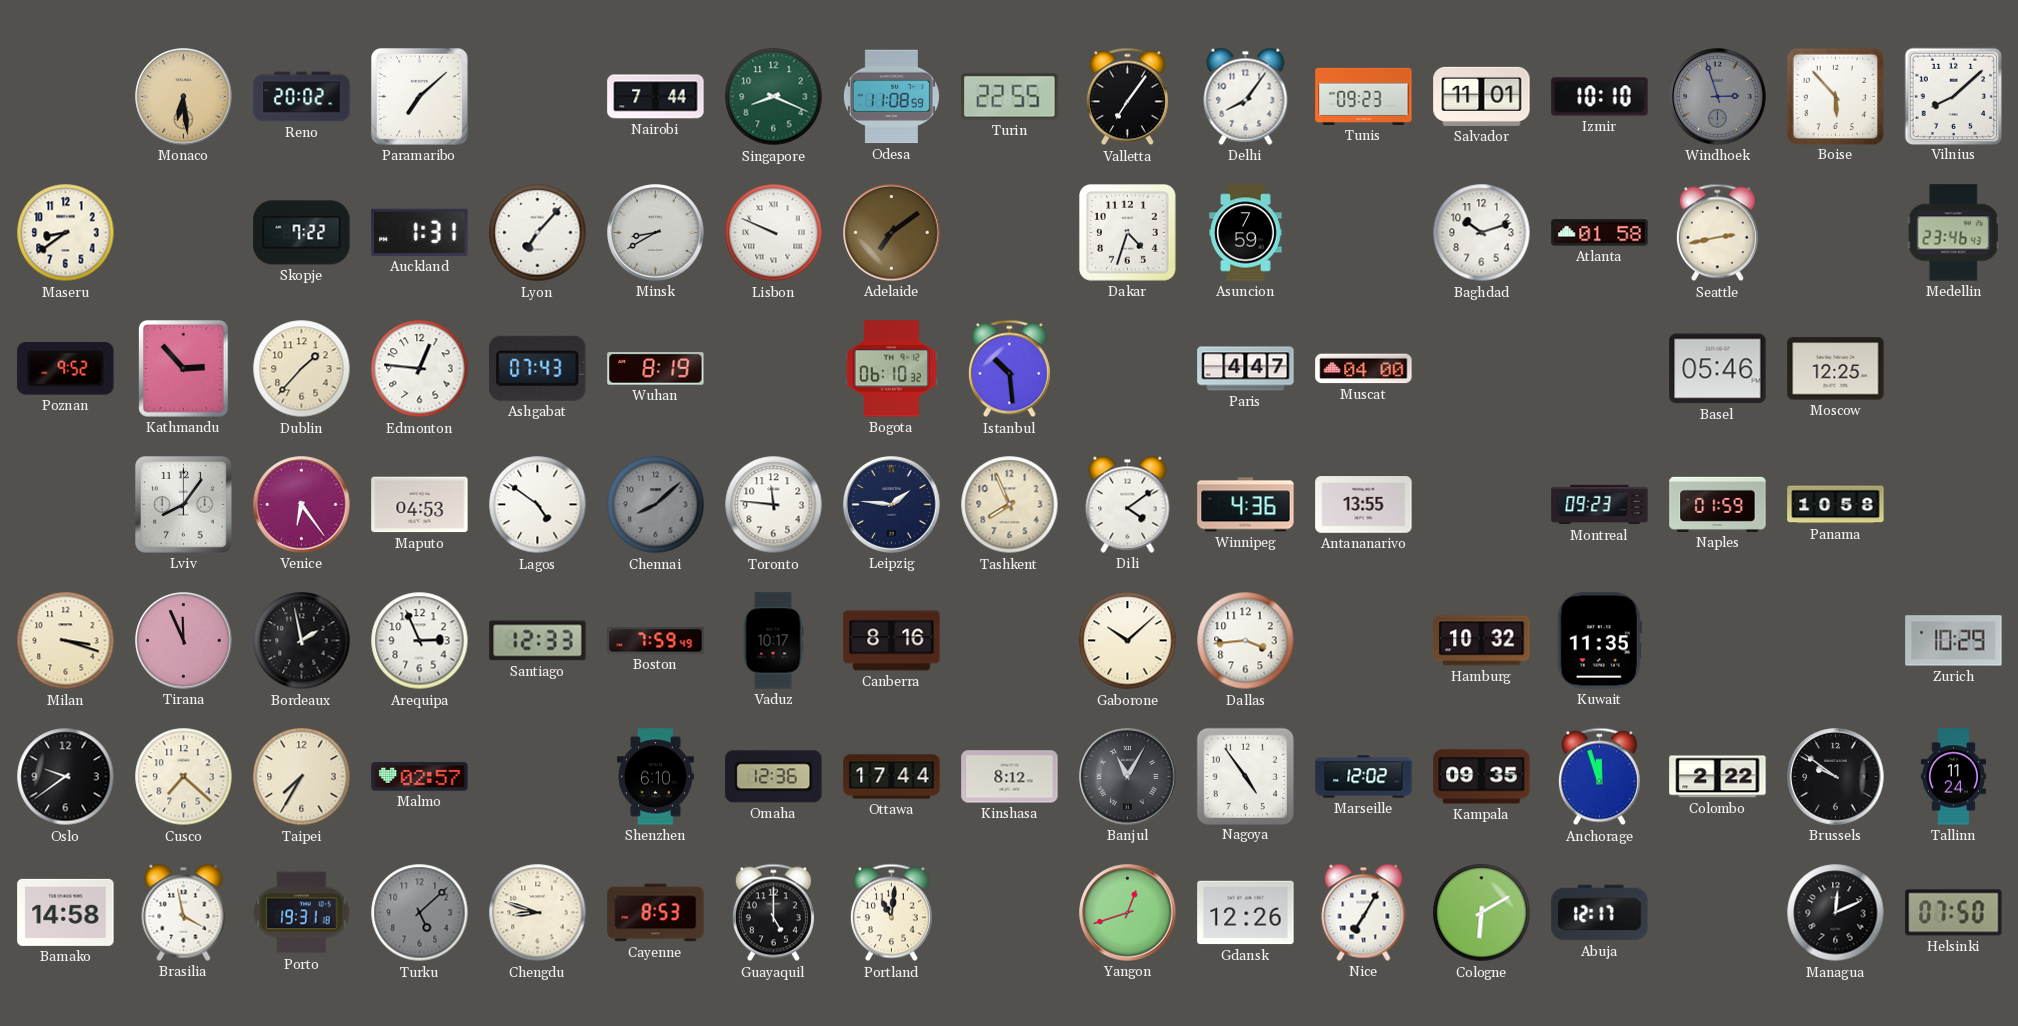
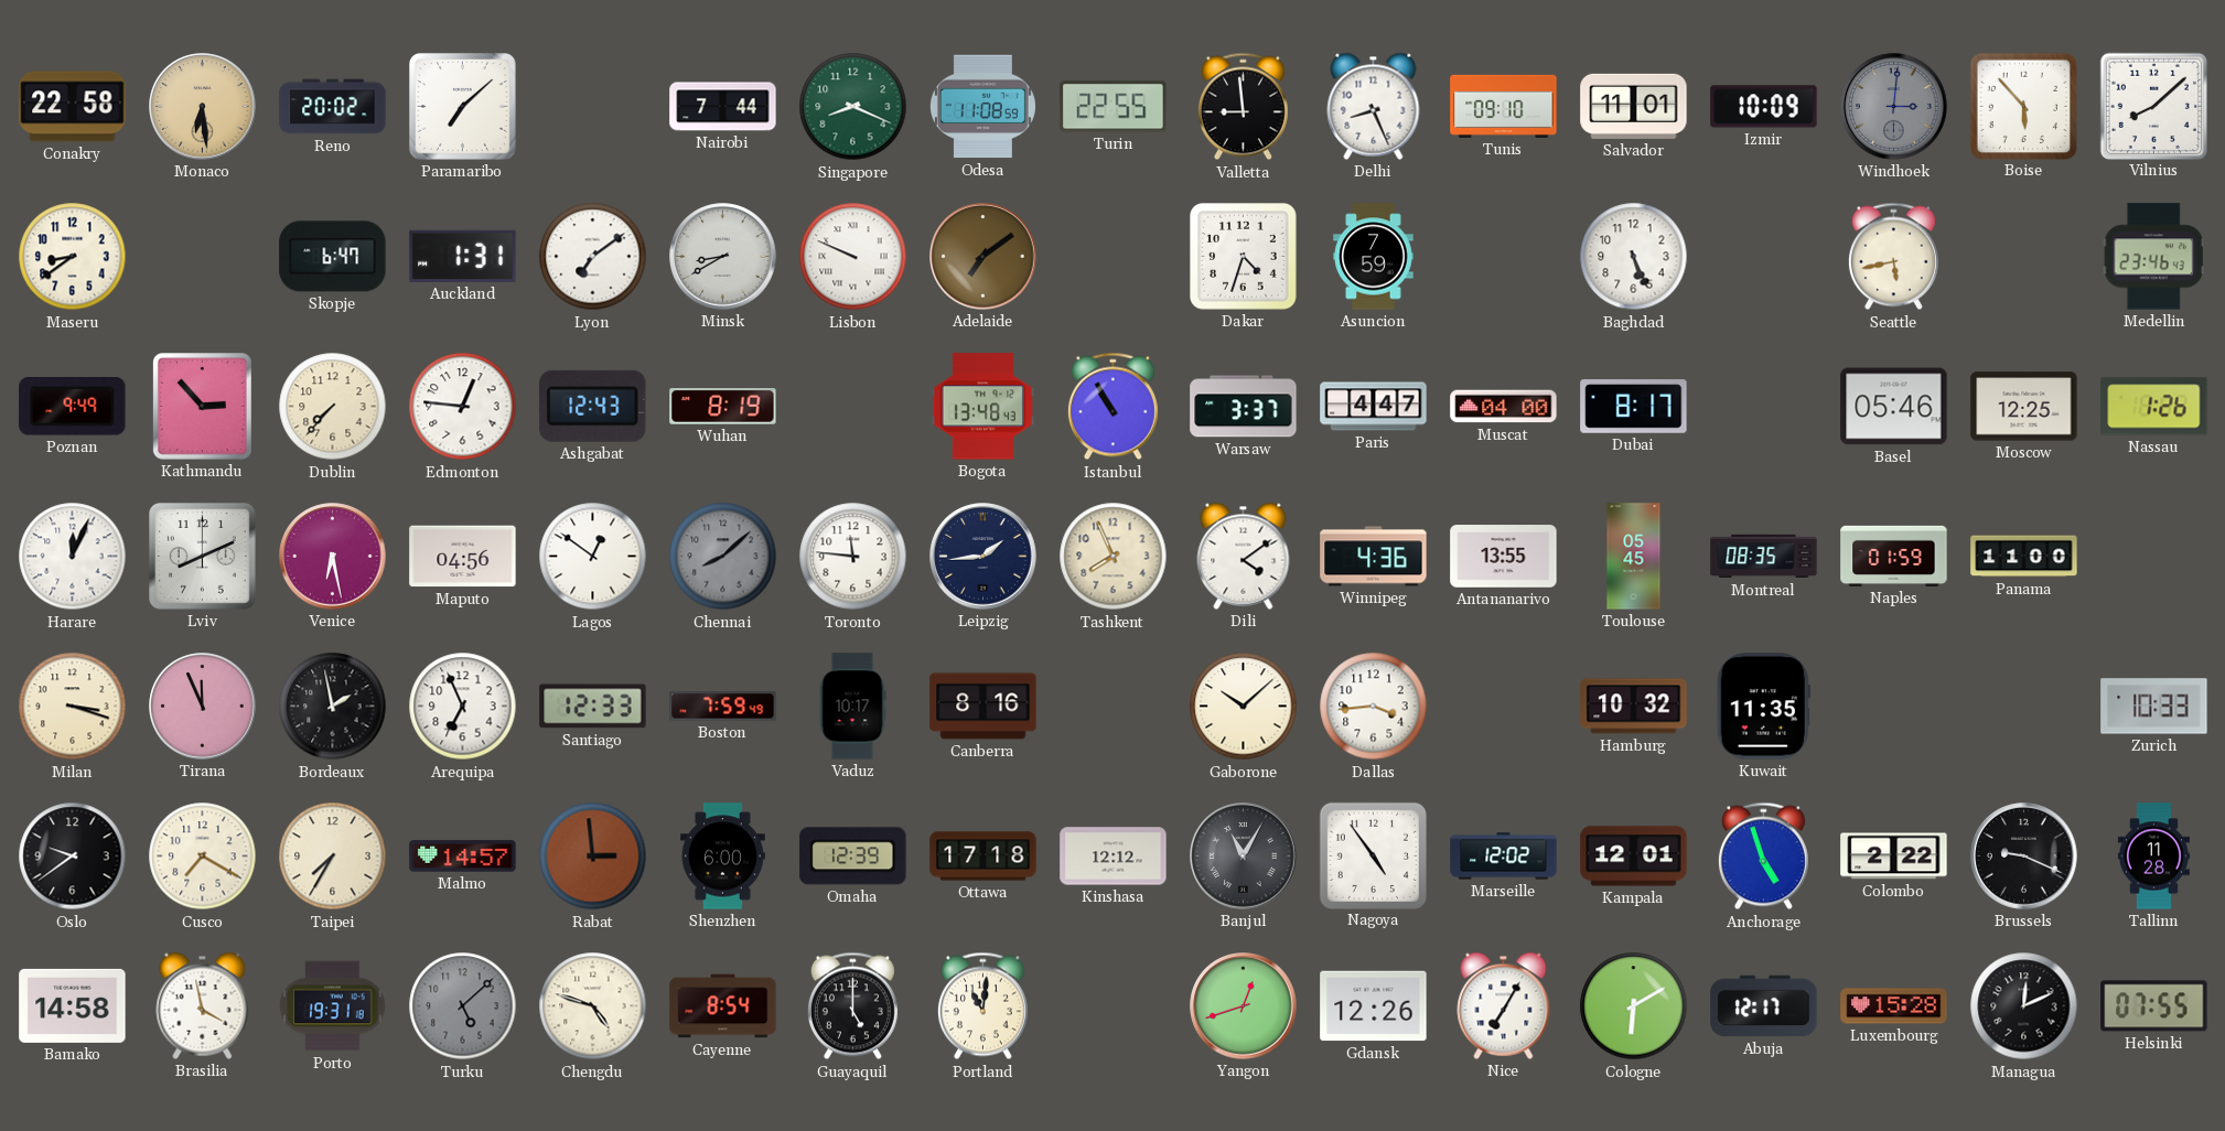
Conakry: none -> 22:58 (73, 107)
Valletta: 7:06 -> 8:59 (1243, 107)
Delhi: 8:06 -> 8:26 (1374, 106)
Tunis: 09:23 -> 09:10 (1504, 106)
Izmir: 10:10 -> 10:09 (1764, 107)
Windhoek: 2:57 -> 3:01 (1894, 107)
Skopje: 7:22 -> 6:47 (333, 257)
Lyon: 7:07 -> 7:09 (593, 257)
Baghdad: 10:12 -> 5:26 (1634, 257)
Atlanta: 01:58 -> none (1600, 233)
Seattle: 2:43 -> 5:43 (1893, 257)
Poznan: 9:52 -> 9:49 (73, 407)
Dublin: 1:37 -> 7:37 (333, 407)
Ashgabat: 07:43 -> 12:43 (593, 406)
Bogota: 06:10 -> 13:48 (982, 407)
Istanbul: 10:29 -> 10:55 (1112, 407)
Warsaw: none -> 3:37 (1244, 407)
Dubai: none -> 8:17 (1634, 407)
Nassau: none -> 1:26 (2154, 407)
Harare: none -> 12:04 (73, 557)
Lviv: 8:06 -> 8:11 (203, 557)
Venice: 6:24 -> 6:28 (333, 557)
Maputo: 04:53 -> 04:56 (463, 557)
Lagos: 4:51 -> 12:51 (593, 557)
Leipzig: 1:46 -> 1:44 (983, 557)
Toulouse: none -> 05:45 (1634, 557)
Montreal: 09:23 -> 08:35 (1764, 557)
Panama: 10:58 -> 11:00 (2024, 557)
Arequipa: 2:56 -> 6:56 (463, 707)
Zurich: 10:29 -> 10:33 (2154, 707)
Cusco: 7:22 -> 7:20 (203, 857)
Malmo: 02:57 -> 14:57 (463, 857)
Rabat: none -> 2:59 (593, 857)
Shenzhen: 6:10 -> 6:00 (722, 857)
Omaha: 12:36 -> 12:39 (853, 857)
Ottawa: 17:44 -> 17:18 (983, 857)
Kinshasa: 8:12 -> 12:12 (1114, 857)
Kampala: 09:35 -> 12:01 (1634, 857)
Anchorage: 11:57 -> 4:57 (1763, 857)
Brussels: 9:51 -> 9:19 (2024, 857)
Tallinn: 11:24 -> 11:28 (2153, 857)
Chengdu: 8:48 -> 4:48 (593, 1006)
Cayenne: 8:53 -> 8:54 (723, 1006)
Luxembourg: none -> 15:28 (1894, 1006)
Helsinki: 07:50 -> 07:55 (2154, 1006)
